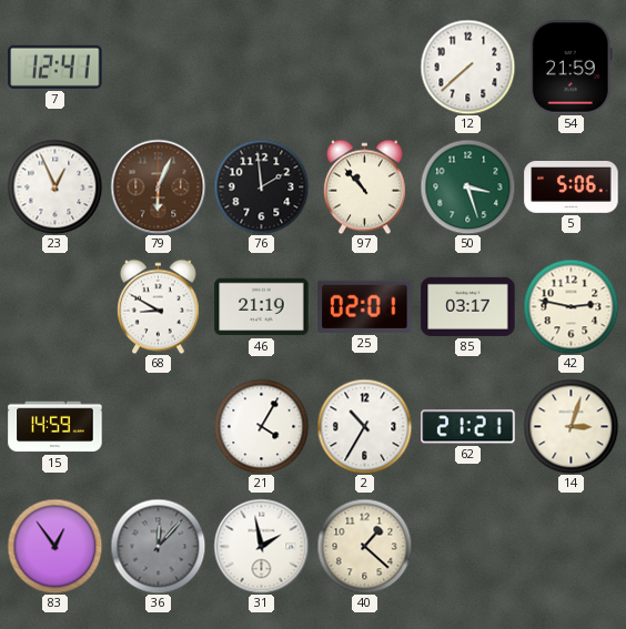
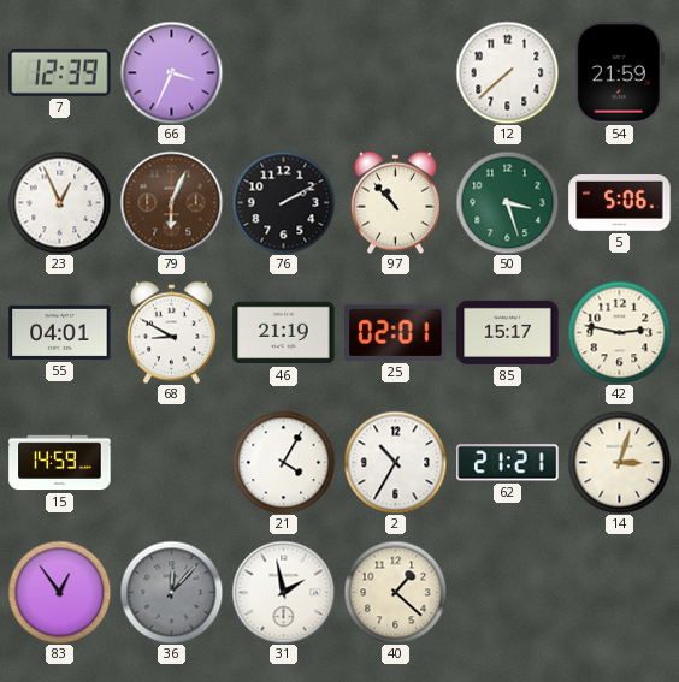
7: 12:41 -> 12:39 (60, 72)
66: none -> 3:34 (171, 72)
76: 1:59 -> 2:10 (283, 202)
55: none -> 04:01 (60, 332)
85: 03:17 -> 15:17 (508, 332)
